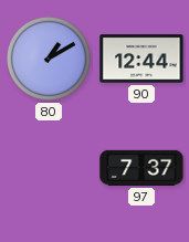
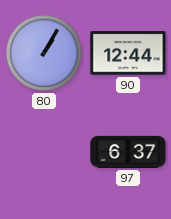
80: 1:10 -> 1:05 (44, 53)
97: 7:37 -> 6:37 (128, 152)
